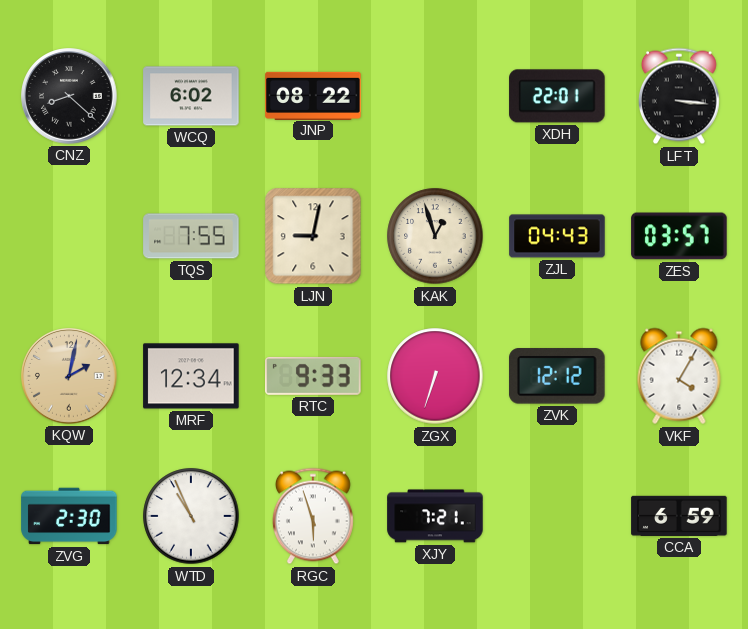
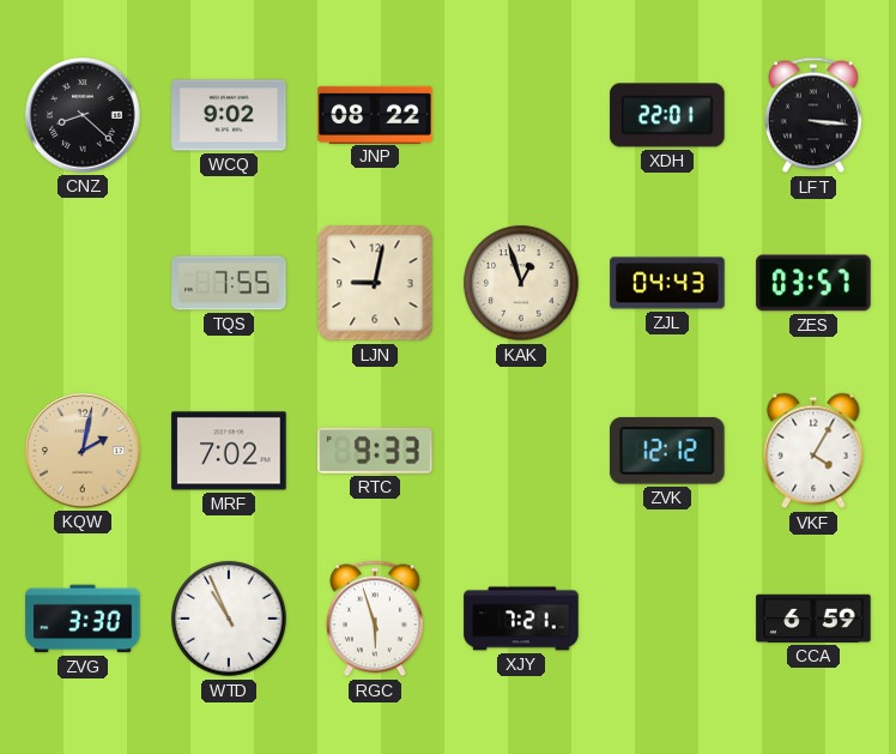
WCQ: 6:02 -> 9:02 (229, 115)
MRF: 12:34 -> 7:02 (229, 451)
ZGX: 6:33 -> none (435, 376)
ZVG: 2:30 -> 3:30 (83, 619)
